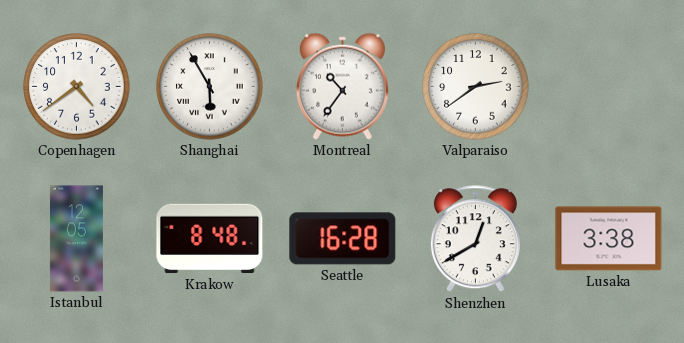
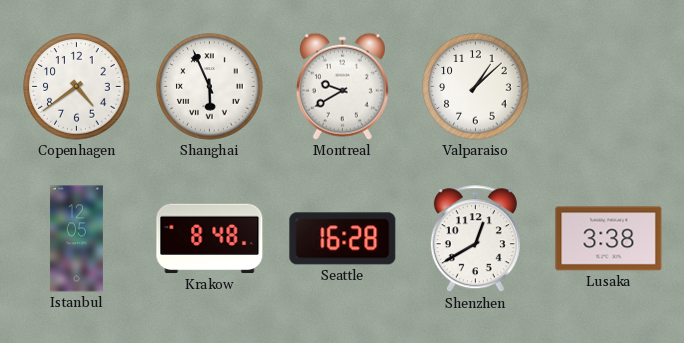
Shanghai: 5:55 -> 5:56 (210, 87)
Montreal: 10:36 -> 9:40 (342, 86)
Valparaiso: 2:39 -> 1:08 (476, 87)
